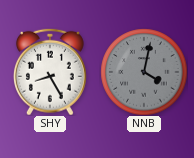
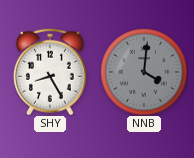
NNB: 4:02 -> 4:01 (144, 72)
